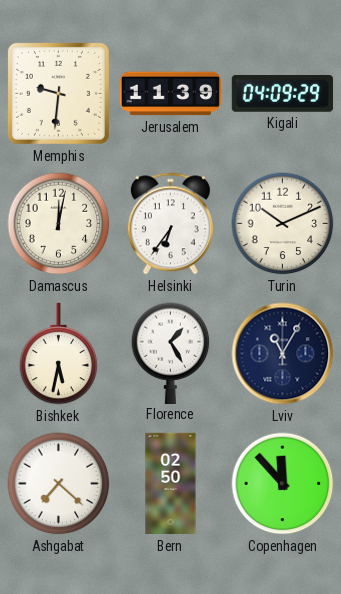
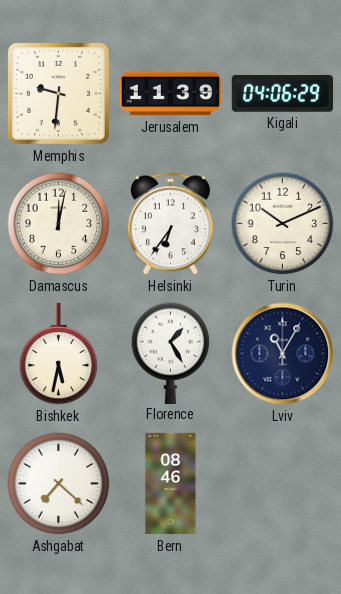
Kigali: 04:09 -> 04:06 (282, 94)
Bern: 02:50 -> 08:46 (171, 484)
Copenhagen: 11:53 -> none (283, 484)
